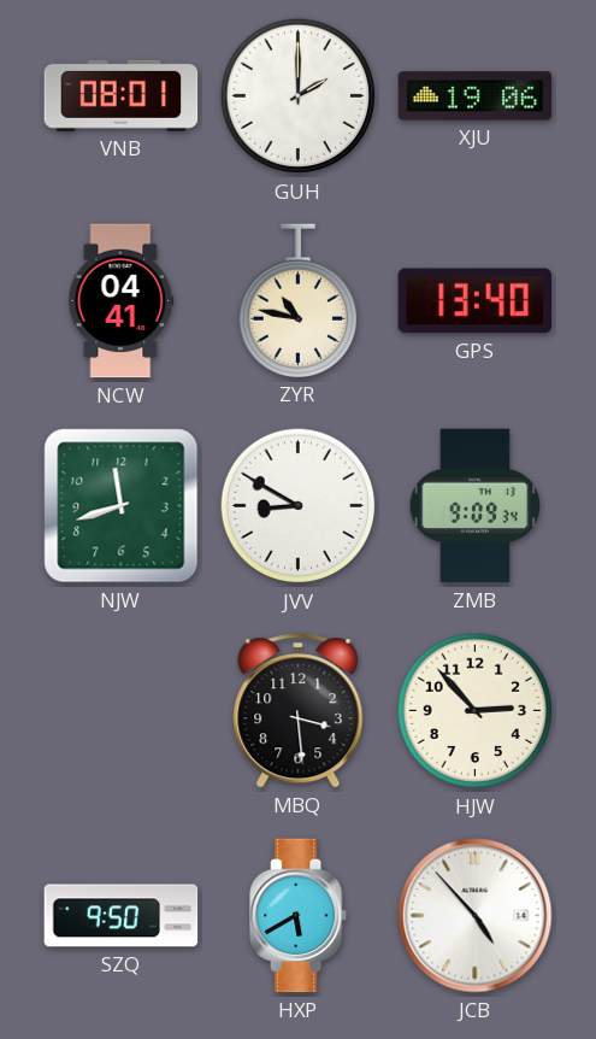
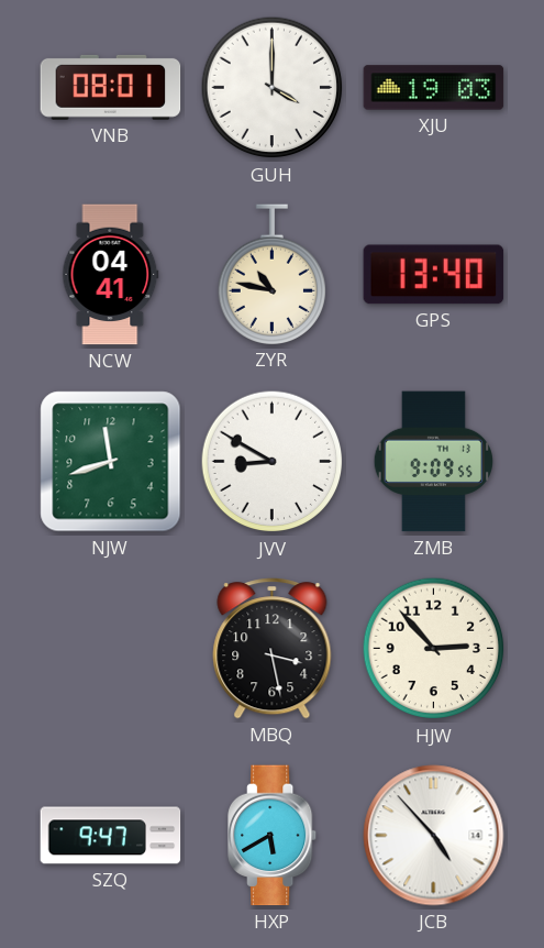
GUH: 2:00 -> 4:00 (273, 88)
XJU: 19:06 -> 19:03 (434, 88)
ZMB: 9:09:34 -> 9:09:55 (434, 462)
MBQ: 3:29 -> 3:28 (273, 649)
SZQ: 9:50 -> 9:47 (111, 836)
